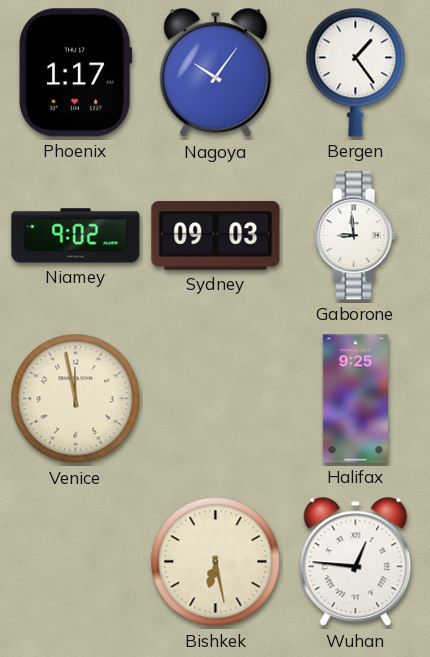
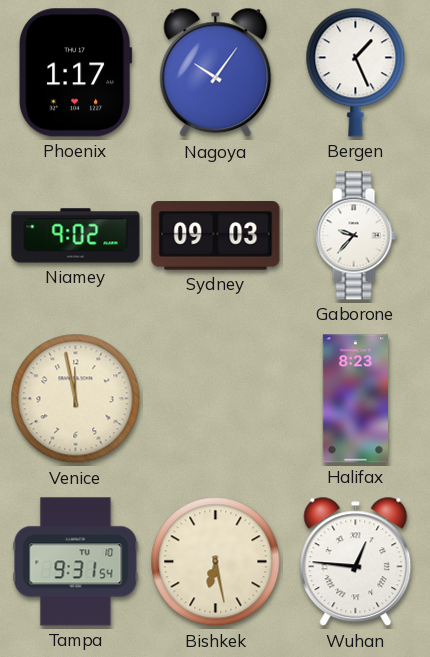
Bergen: 1:24 -> 1:26 (356, 72)
Gaborone: 8:59 -> 9:37 (355, 236)
Halifax: 9:25 -> 8:23 (355, 399)
Tampa: none -> 9:31 (76, 562)
